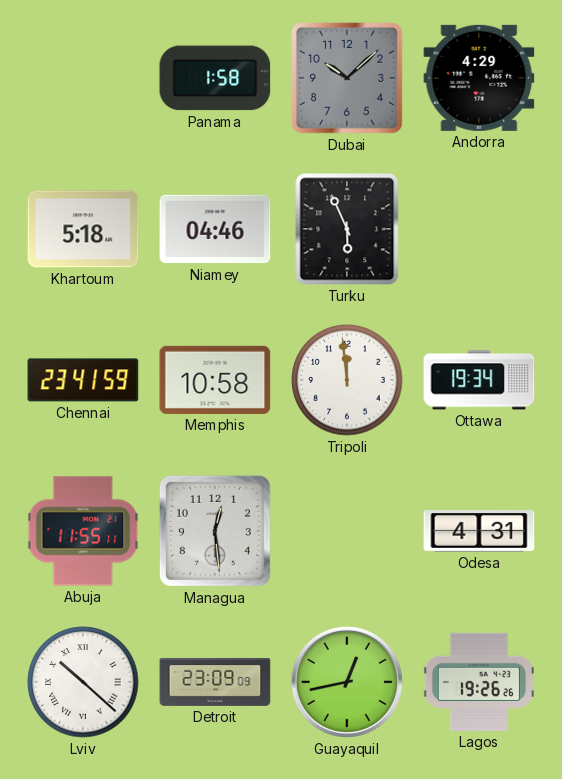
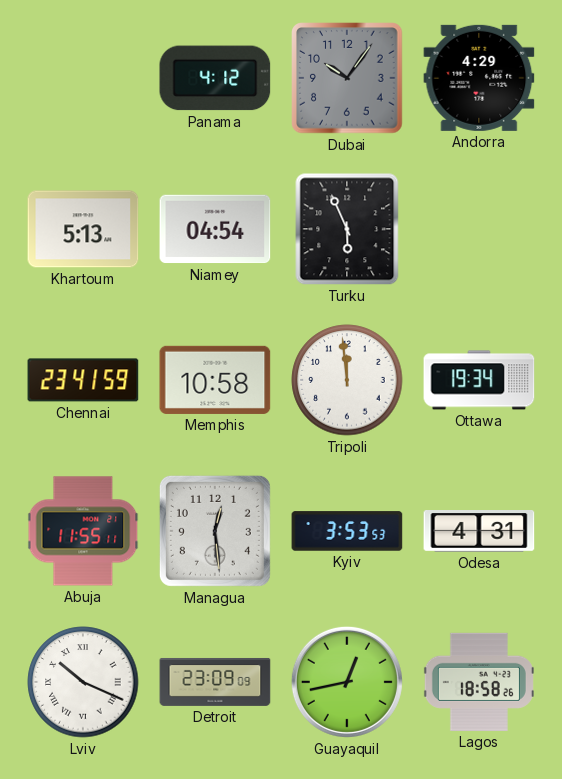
Panama: 1:58 -> 4:12 (215, 78)
Dubai: 10:08 -> 10:06 (347, 78)
Khartoum: 5:18 -> 5:13 (83, 229)
Niamey: 04:46 -> 04:54 (215, 229)
Kyiv: none -> 3:53 (347, 531)
Lviv: 10:22 -> 10:19 (83, 682)
Lagos: 19:26 -> 18:58 (479, 682)
